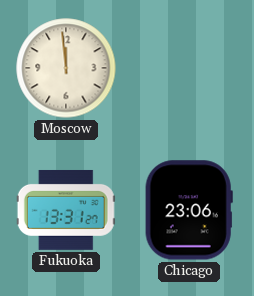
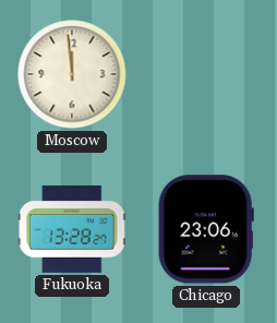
Fukuoka: 13:31 -> 13:28 (72, 229)
